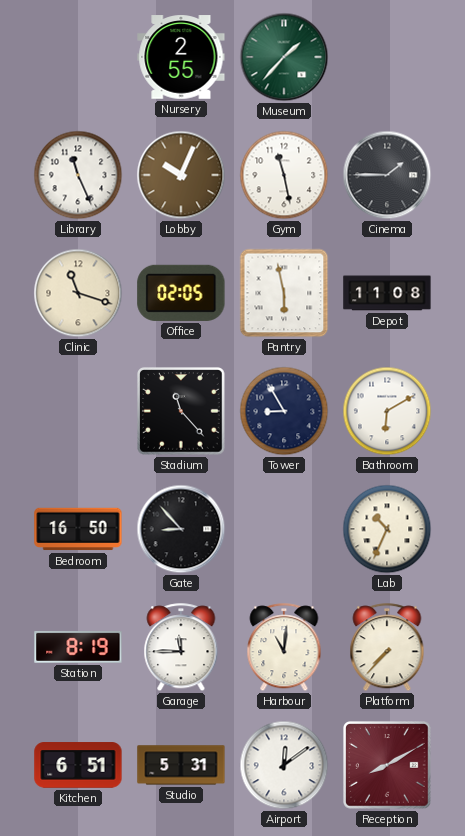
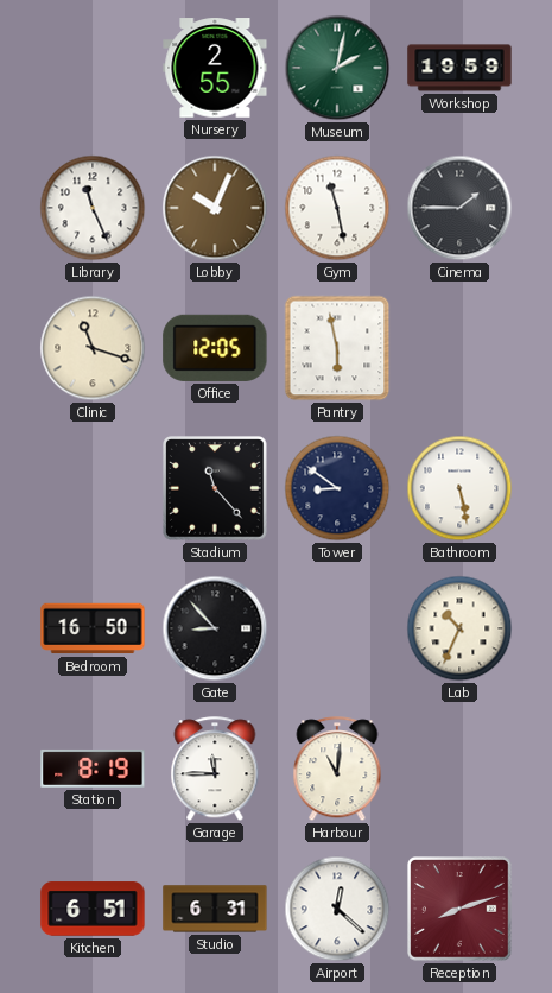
Museum: 1:37 -> 2:02 (337, 68)
Workshop: none -> 19:59 (459, 68)
Office: 02:05 -> 12:05 (215, 348)
Depot: 11:08 -> none (387, 293)
Tower: 8:55 -> 8:51 (337, 488)
Bathroom: 6:10 -> 5:28 (459, 488)
Platform: 7:37 -> none (387, 648)
Studio: 5:31 -> 6:31 (215, 909)
Airport: 12:09 -> 12:22 (337, 909)
Reception: 8:10 -> 8:12 (459, 909)
